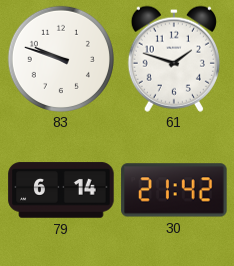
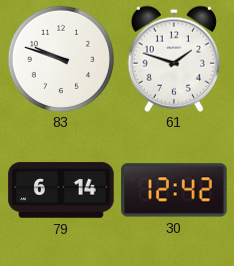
30: 21:42 -> 12:42 (174, 190)
